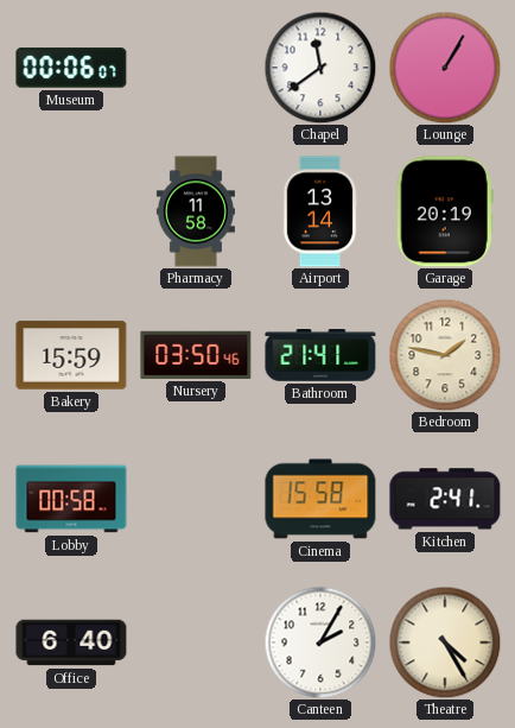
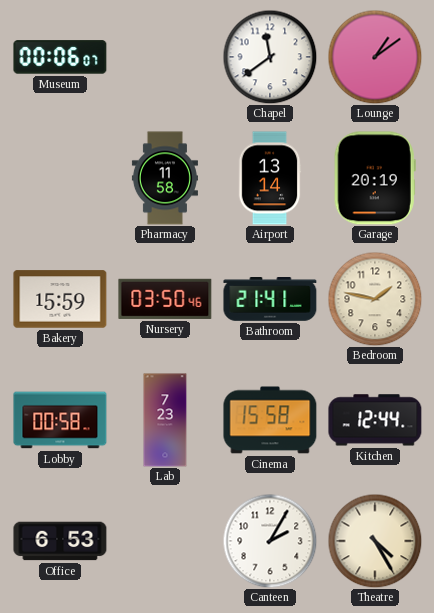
Lounge: 1:05 -> 1:09 (375, 57)
Lab: none -> 7:23 (165, 420)
Kitchen: 2:41 -> 12:44 (375, 420)
Office: 6:40 -> 6:53 (60, 541)
